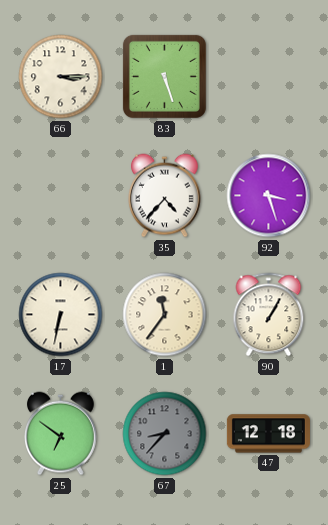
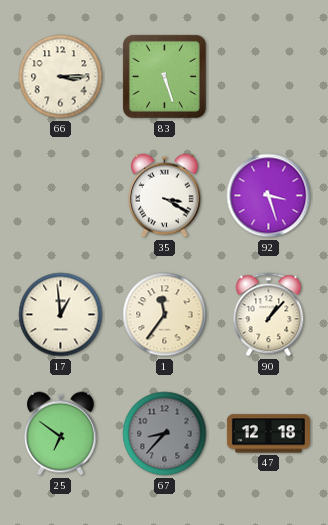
35: 4:37 -> 3:20 (165, 196)
17: 6:32 -> 12:59 (61, 315)
90: 1:05 -> 1:07 (269, 315)
